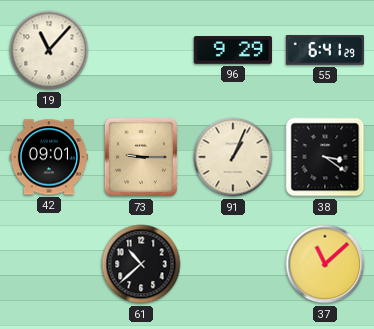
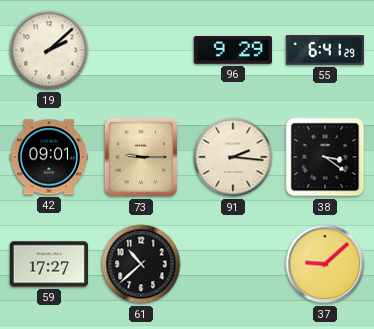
19: 11:07 -> 2:08 (49, 50)
91: 1:04 -> 2:16 (233, 157)
59: none -> 17:27 (48, 264)
37: 11:08 -> 9:08 (325, 264)
